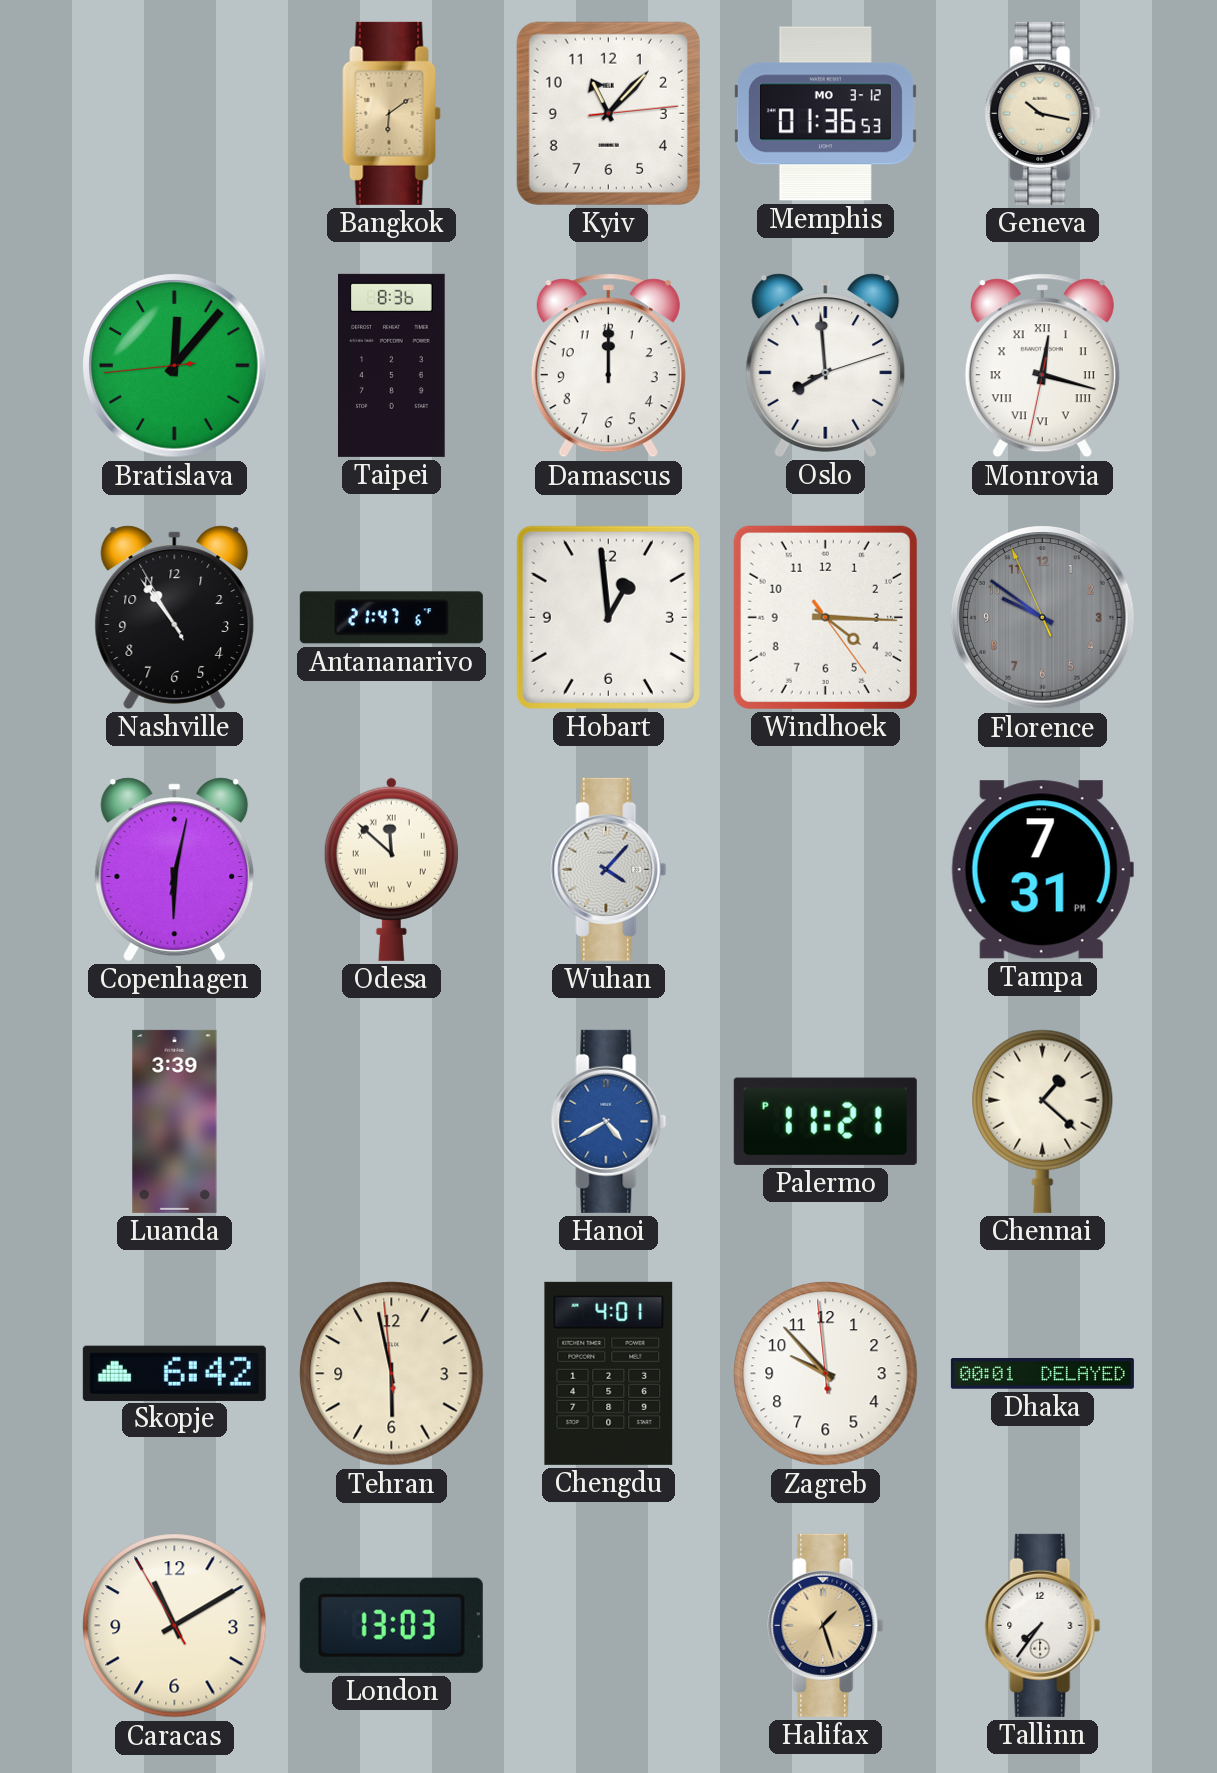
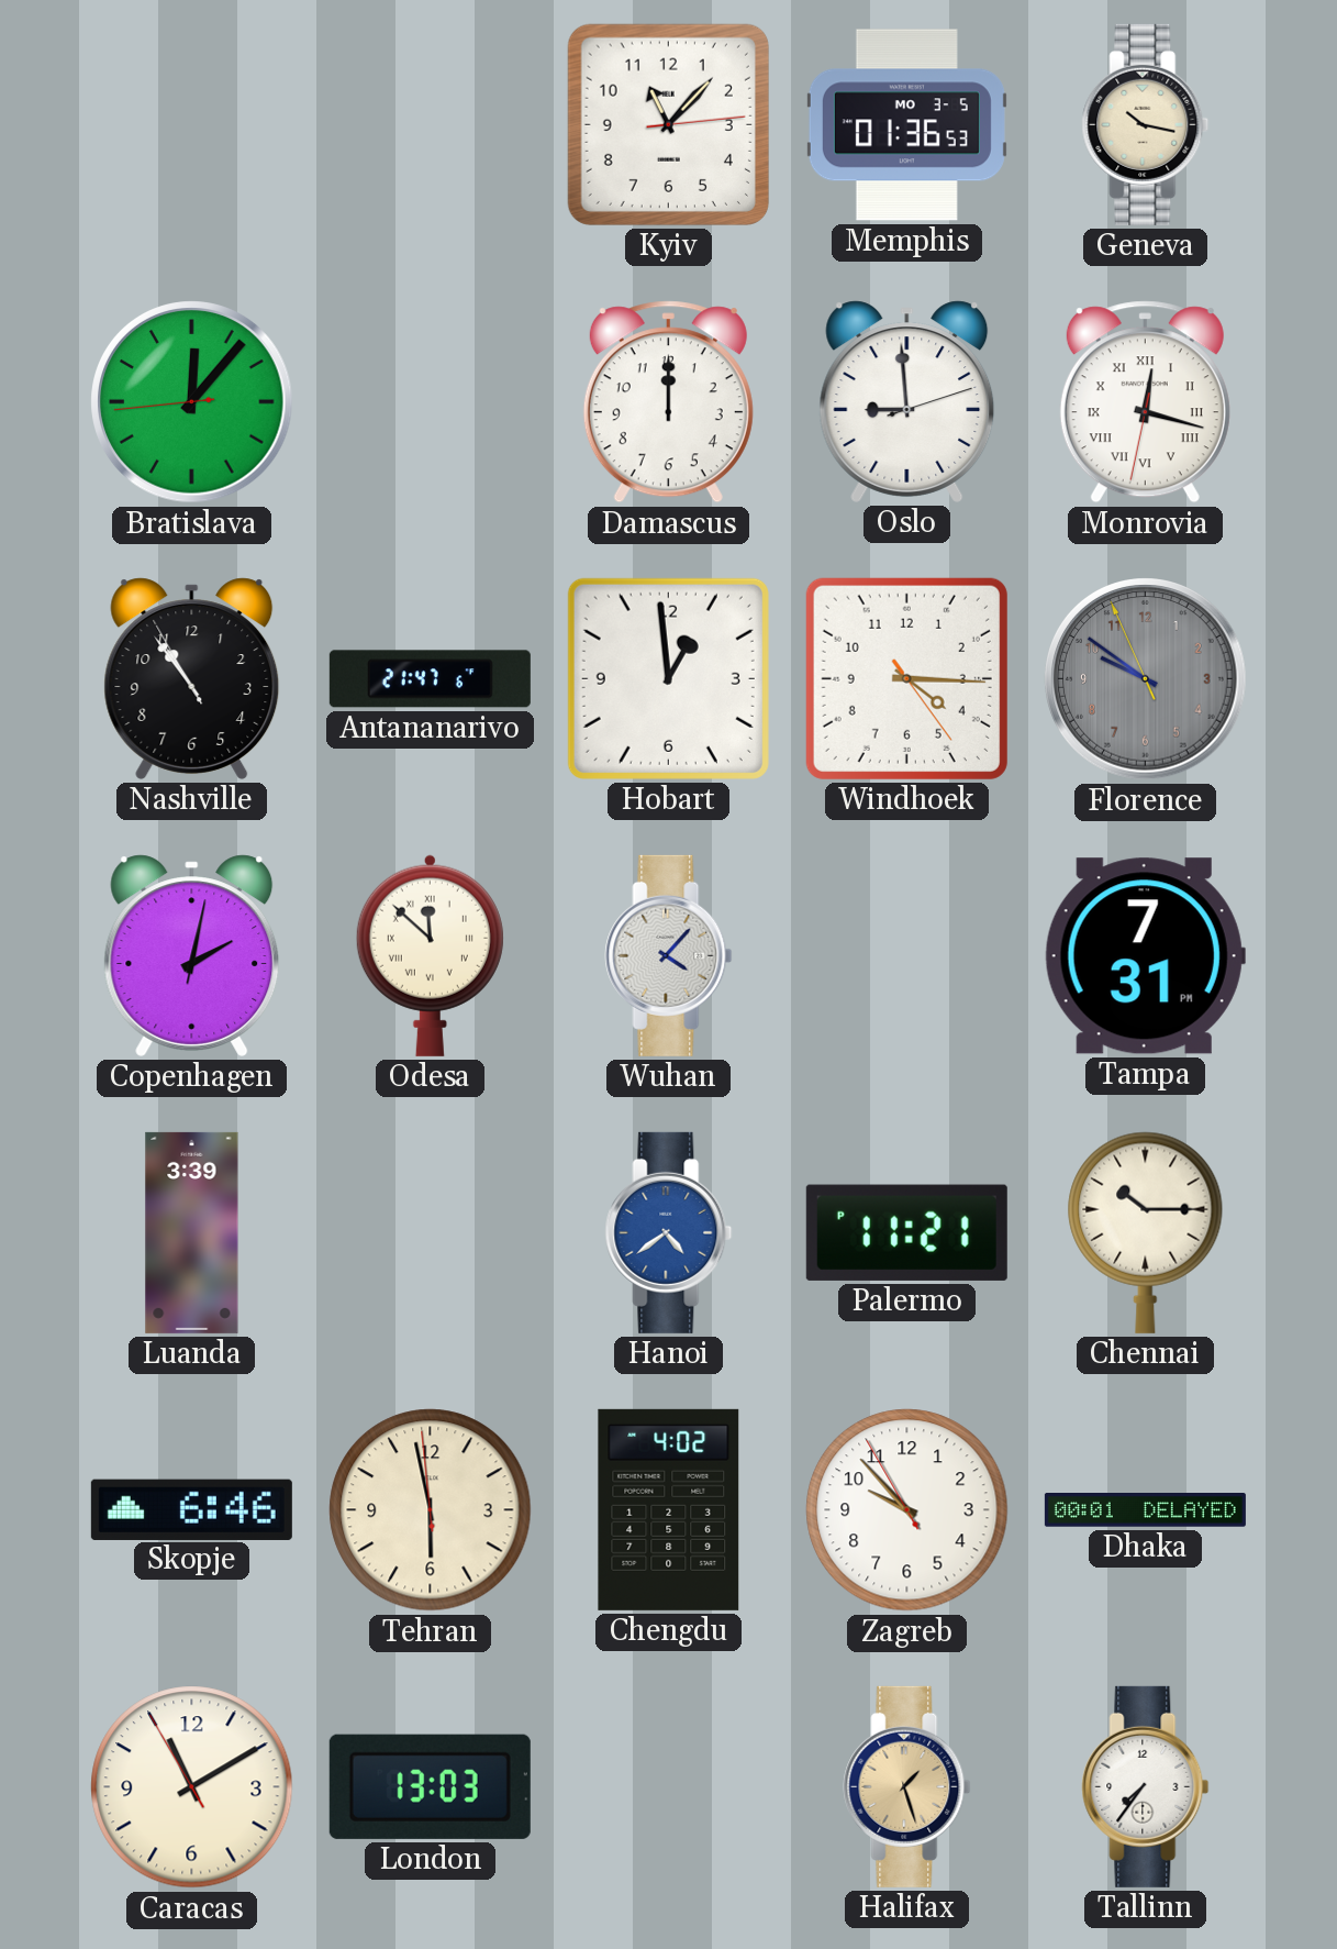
Bangkok: 6:09 -> none (392, 113)
Memphis date: MO 3-12 -> MO 3-5 (906, 125)
Taipei: 8:36 -> none (392, 365)
Oslo: 7:59 -> 8:59 (907, 401)
Copenhagen: 6:02 -> 2:02 (192, 955)
Hanoi: 4:40 -> 4:39 (669, 1232)
Chennai: 1:22 -> 10:15 (1146, 1232)
Skopje: 6:42 -> 6:46 (191, 1509)
Chengdu: 4:01 -> 4:02 (669, 1509)
Zagreb: 9:52:59 -> 9:52:55 (907, 1510)
